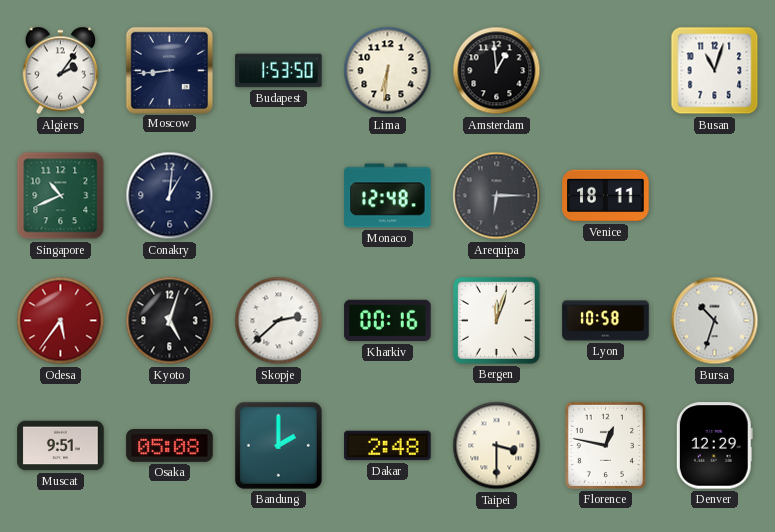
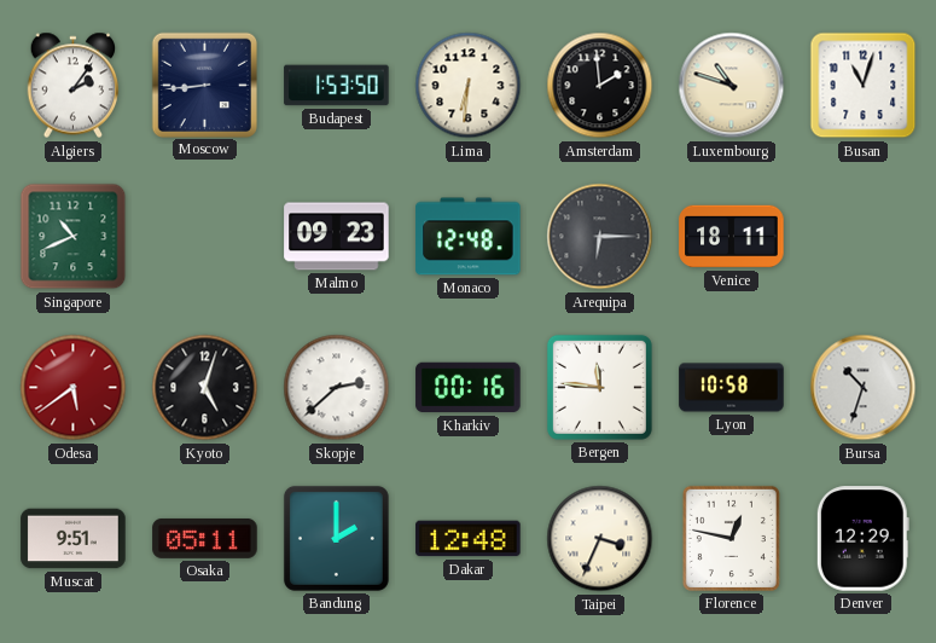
Amsterdam: 12:59 -> 1:59 (600, 86)
Luxembourg: none -> 10:48 (732, 86)
Conakry: 1:01 -> none (170, 196)
Malmo: none -> 09:23 (337, 237)
Odesa: 5:36 -> 5:39 (74, 388)
Bergen: 12:03 -> 11:46 (599, 387)
Osaka: 05:08 -> 05:11 (205, 538)
Dakar: 2:48 -> 12:48 (469, 539)
Taipei: 3:30 -> 3:34 (600, 539)
